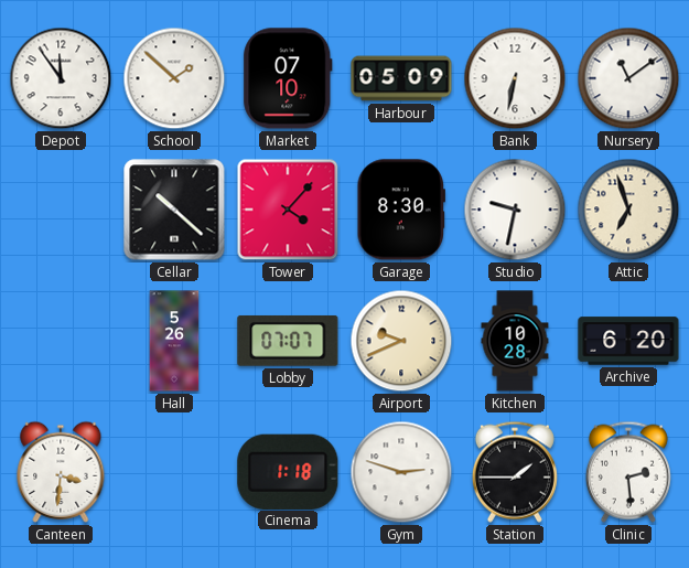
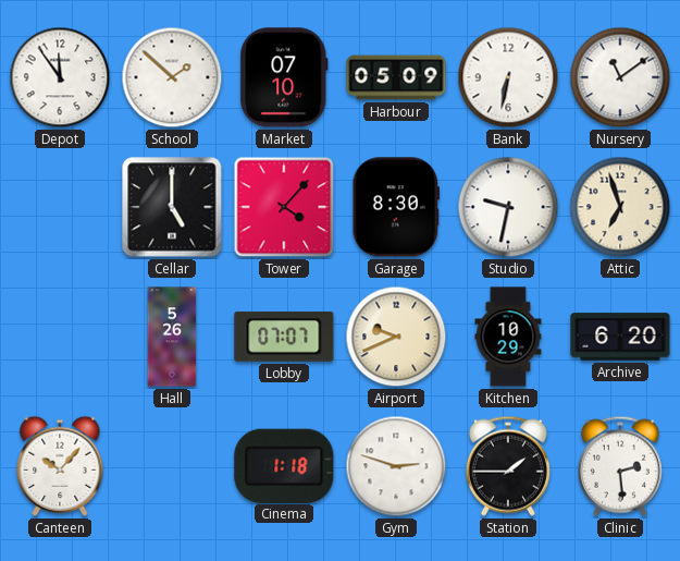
Cellar: 10:22 -> 5:00 (172, 207)
Kitchen: 10:28 -> 10:29 (508, 337)
Canteen: 3:31 -> 10:07 (60, 466)
